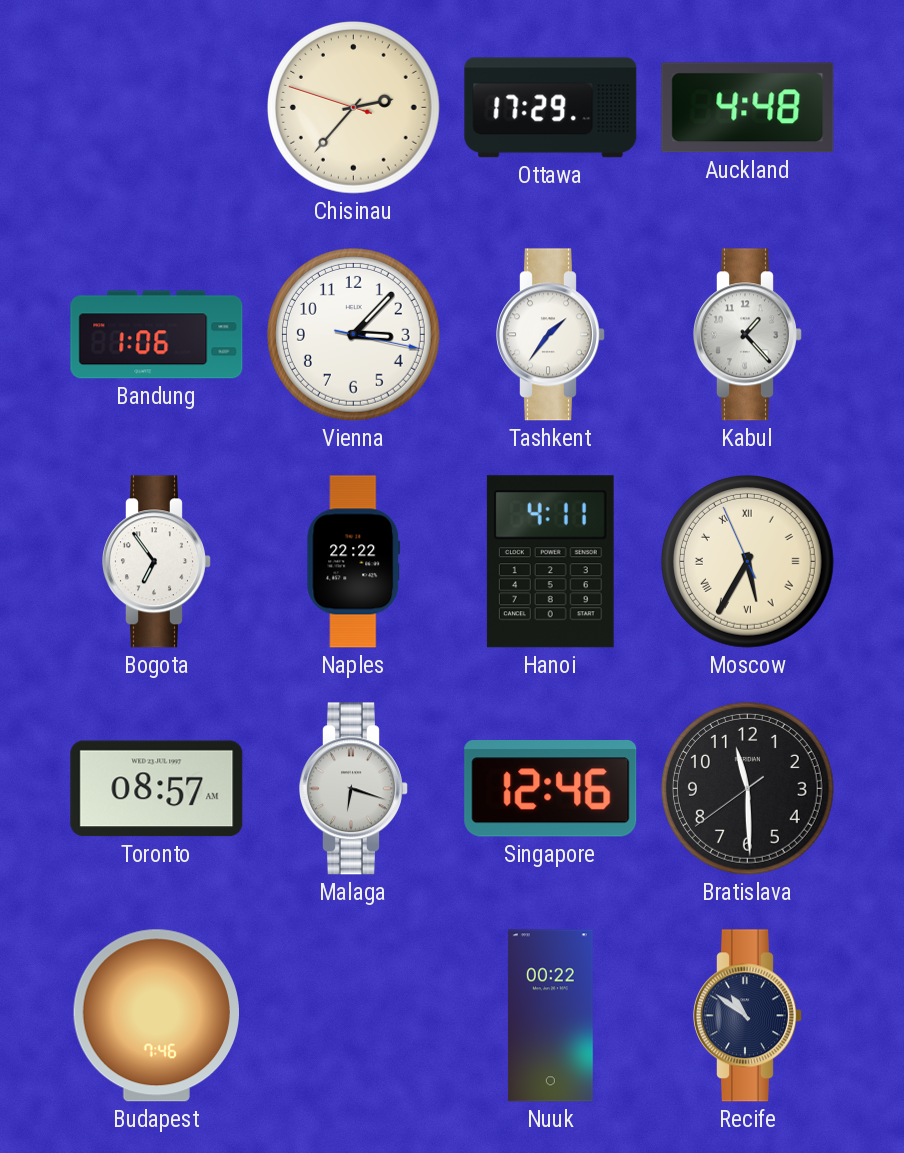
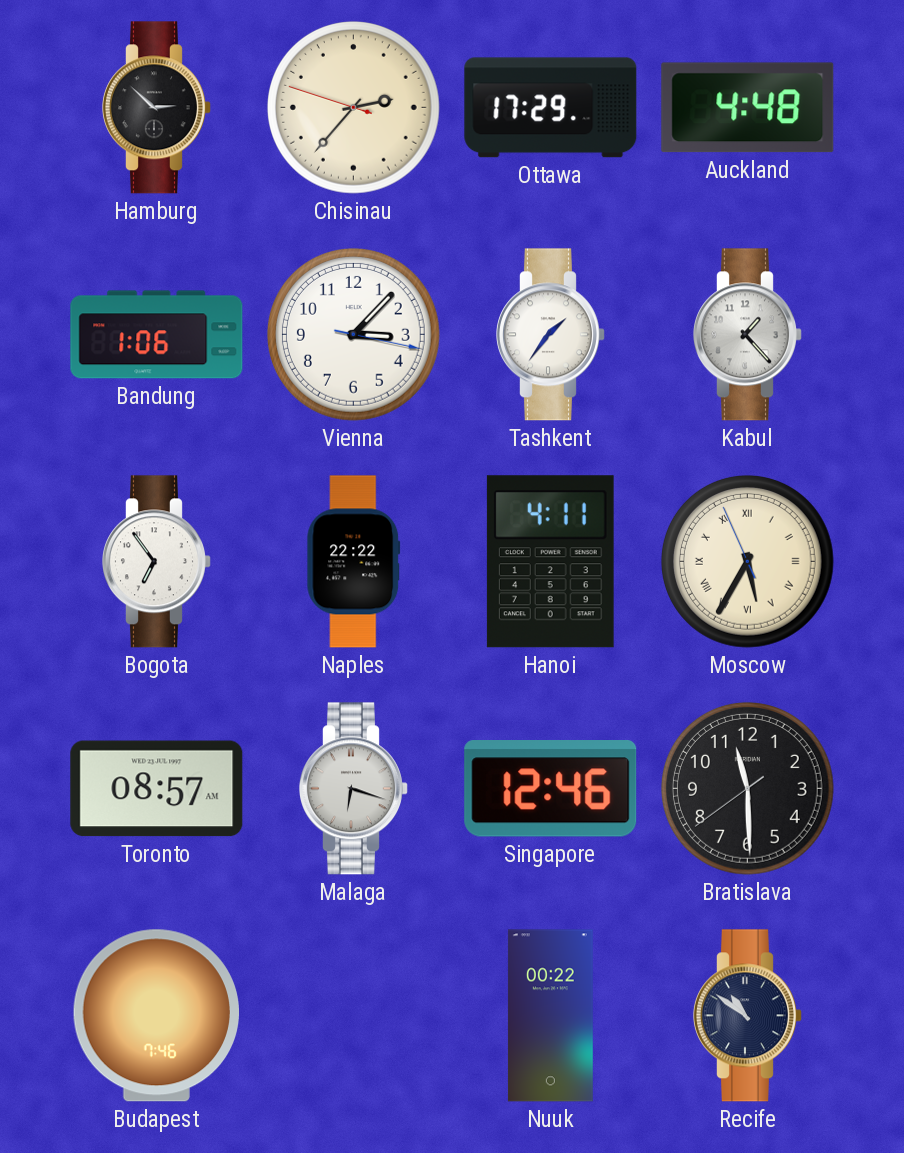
Hamburg: none -> 2:52 (157, 108)
